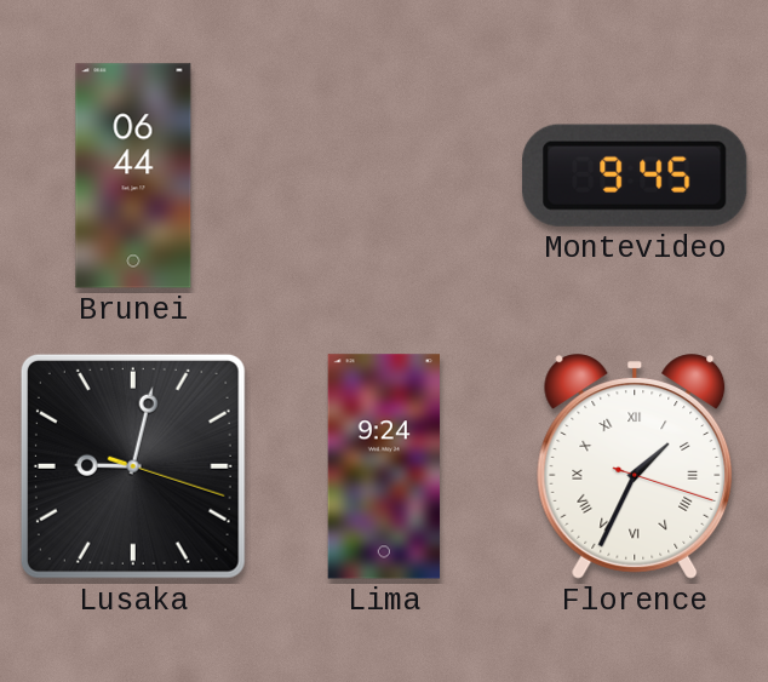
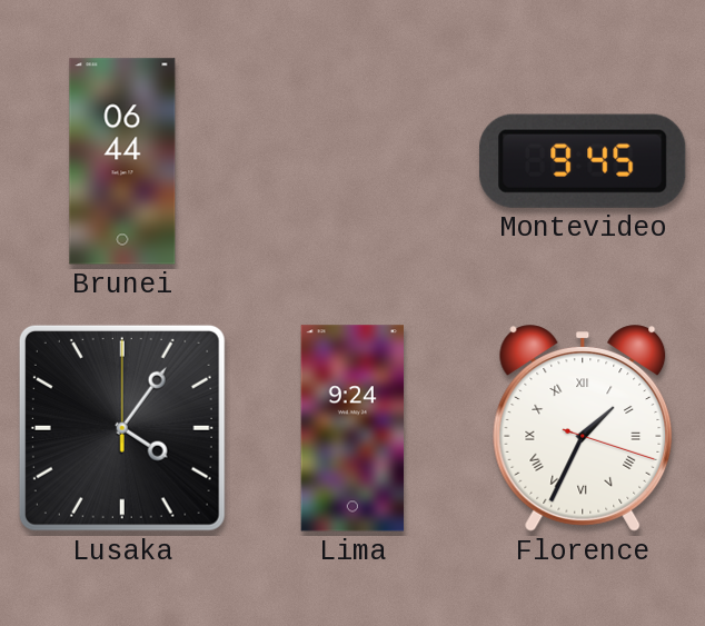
Lusaka: 9:02 -> 4:06 (122, 428)
